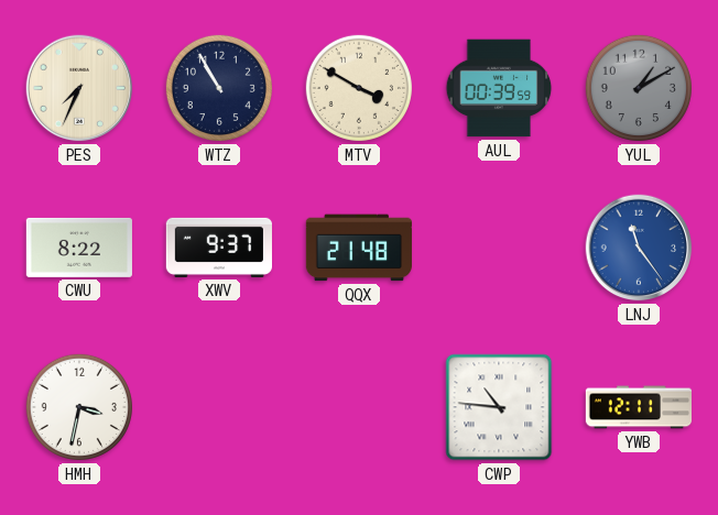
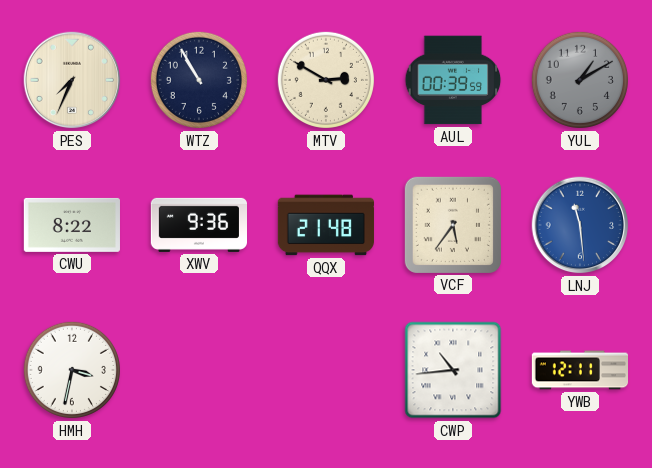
MTV: 3:50 -> 2:50 (326, 80)
XWV: 9:37 -> 9:36 (198, 225)
VCF: none -> 5:36 (453, 225)
LNJ: 11:24 -> 11:29 (580, 225)
CWP: 10:46 -> 10:44 (453, 370)
